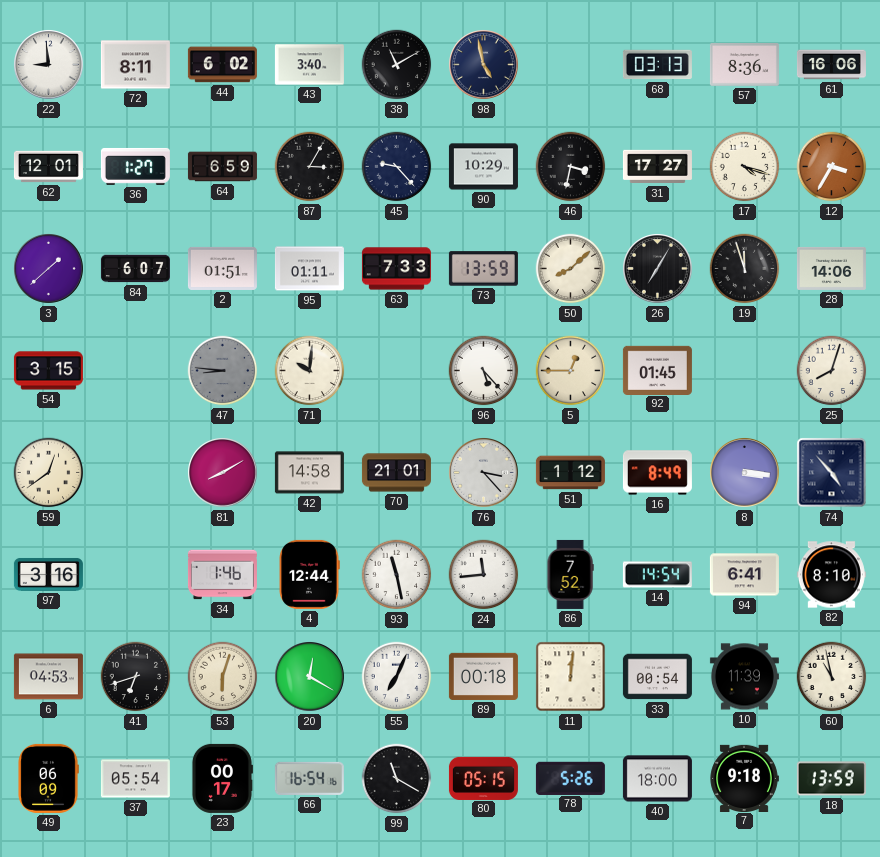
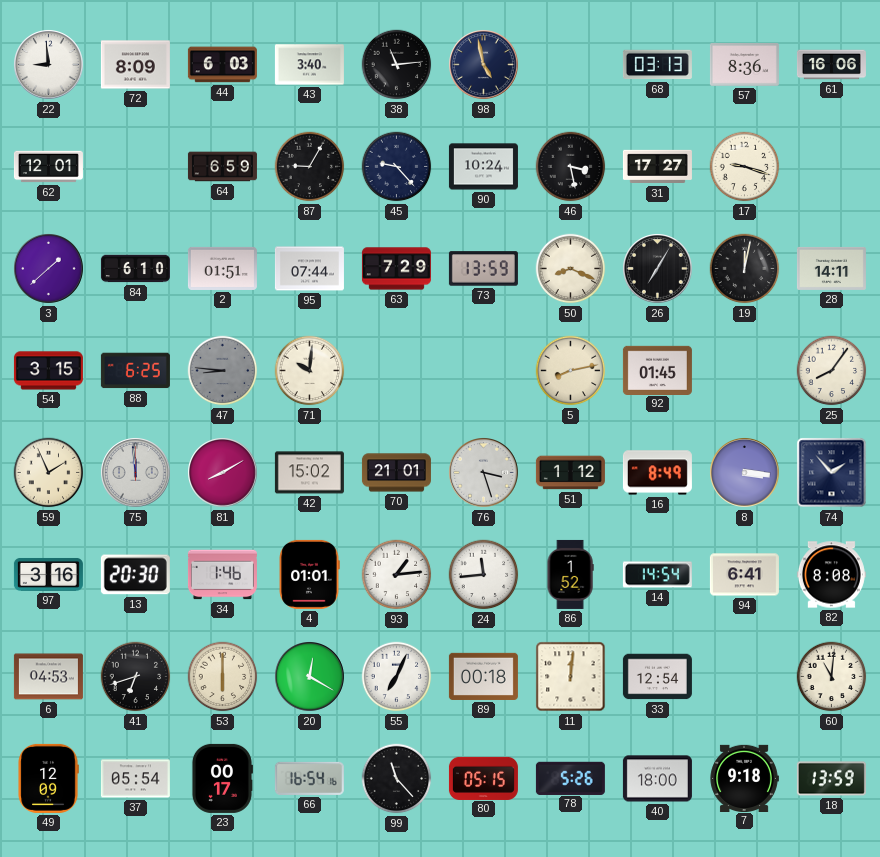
72: 8:11 -> 8:09 (135, 65)
44: 6:02 -> 6:03 (222, 65)
38: 11:10 -> 11:14 (397, 65)
36: 1:27 -> none (135, 166)
87: 3:05 -> 9:05 (310, 167)
90: 10:29 -> 10:24 (483, 167)
46: 3:32 -> 3:28 (571, 167)
17: 4:18 -> 9:18 (745, 167)
12: 3:35 -> none (832, 167)
84: 6:07 -> 6:10 (135, 269)
95: 01:11 -> 07:44 (309, 269)
63: 7:33 -> 7:29 (396, 269)
50: 8:08 -> 8:19 (571, 269)
19: 11:57 -> 12:02 (745, 269)
28: 14:06 -> 14:11 (831, 268)
88: none -> 6:25 (135, 371)
96: 5:23 -> none (484, 371)
5: 12:45 -> 8:13 (571, 371)
25: 8:03 -> 8:06 (832, 371)
59: 12:39 -> 1:56 (49, 473)
75: none -> 11:59 (136, 473)
42: 14:58 -> 15:02 (309, 473)
76: 3:23 -> 3:27 (484, 473)
74: 4:53 -> 1:53 (832, 473)
13: none -> 20:30 (135, 575)
4: 12:44 -> 01:01 (309, 574)
93: 11:28 -> 1:14 (397, 575)
86: 7:52 -> 1:52 (570, 574)
82: 8:10 -> 8:08 (831, 575)
53: 6:03 -> 6:00 (223, 677)
33: 00:54 -> 12:54 (657, 677)
10: 11:39 -> none (744, 677)
60: 10:58 -> 11:01 (832, 677)
49: 06:09 -> 12:09 (48, 778)
99: 11:20 -> 11:23 (397, 779)
